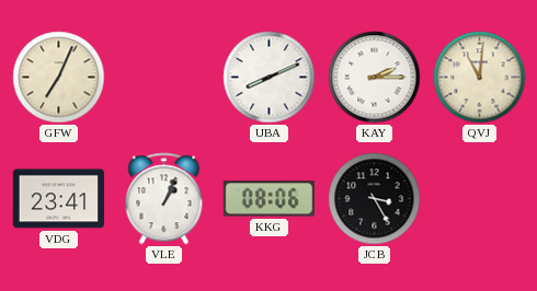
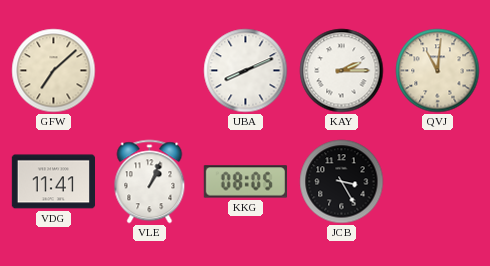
GFW: 7:04 -> 7:08 (54, 71)
VDG: 23:41 -> 11:41 (54, 182)
KKG: 08:06 -> 08:05 (245, 182)
